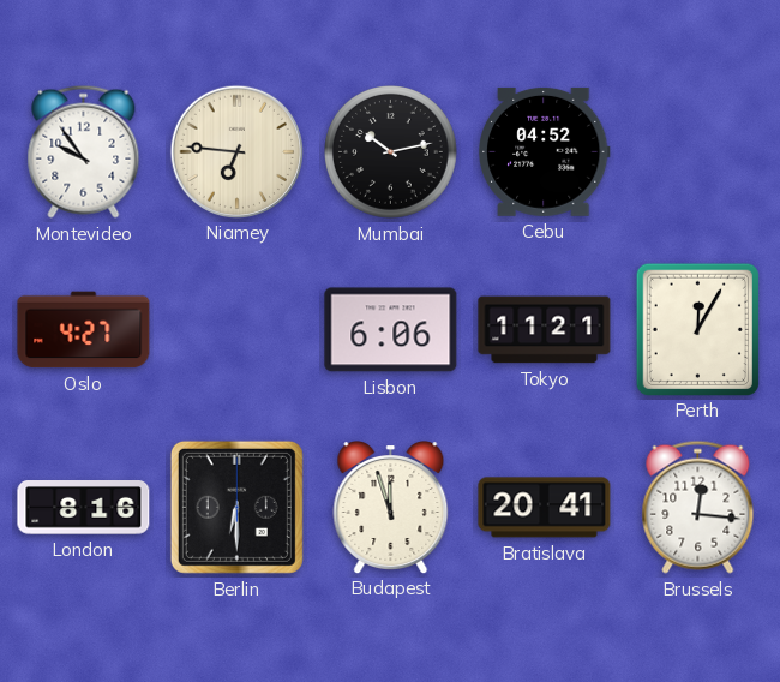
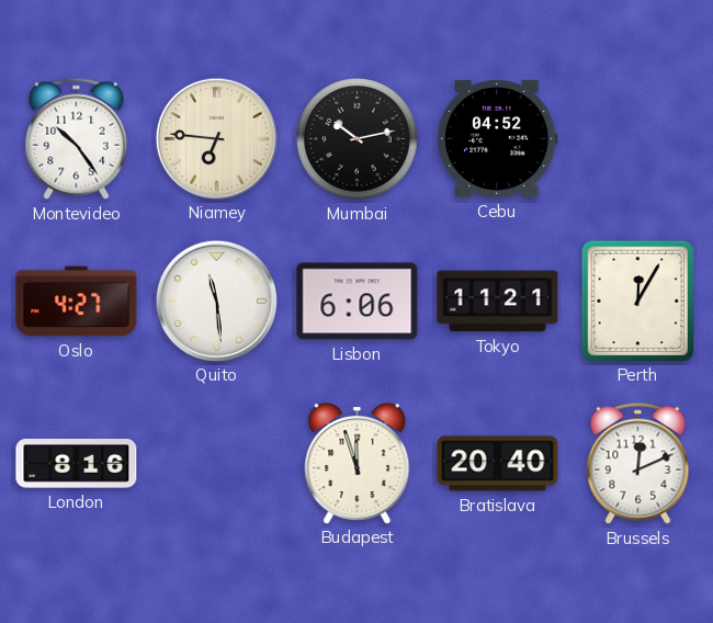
Montevideo: 9:54 -> 10:24 (77, 138)
Quito: none -> 11:29 (216, 301)
Berlin: 6:30 -> none (236, 507)
Bratislava: 20:41 -> 20:40 (498, 464)
Brussels: 12:16 -> 12:11 (638, 463)
